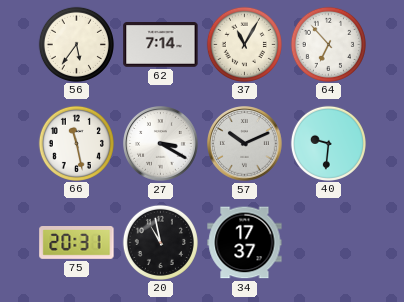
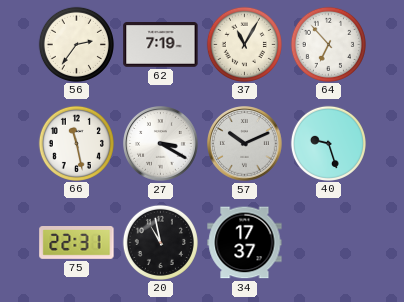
56: 5:36 -> 2:36 (76, 44)
62: 7:14 -> 7:19 (161, 45)
40: 9:31 -> 9:27 (328, 143)
75: 20:31 -> 22:31 (77, 243)
